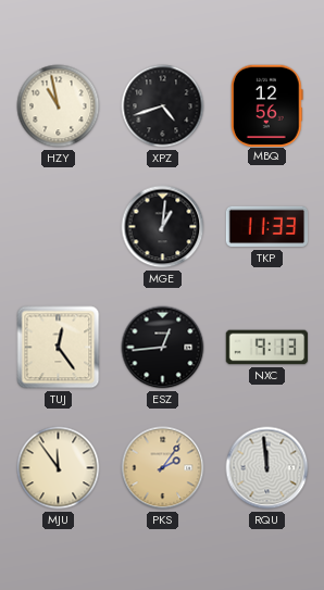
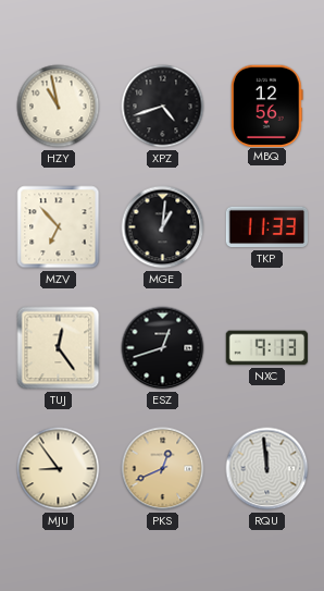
MZV: none -> 6:53 (59, 227)
ESZ: 12:44 -> 12:42 (163, 348)
MJU: 11:54 -> 8:54 (59, 469)
PKS: 2:06 -> 12:41 (163, 469)
